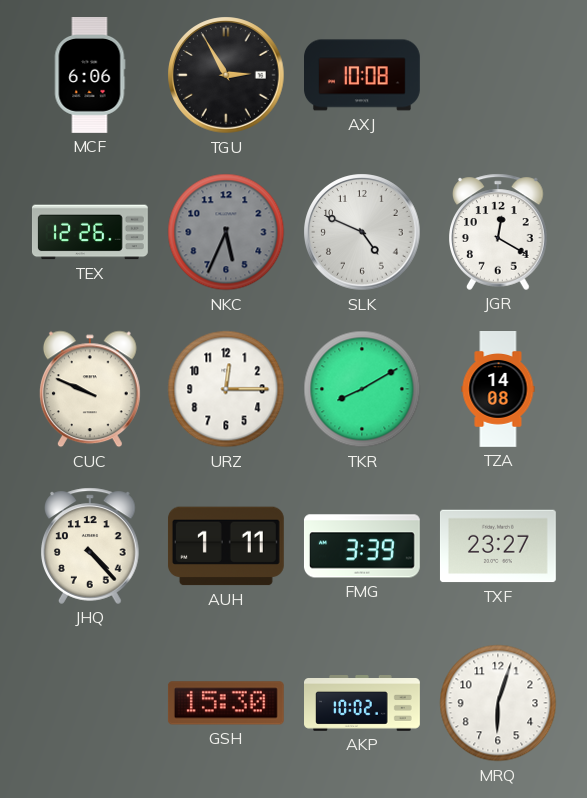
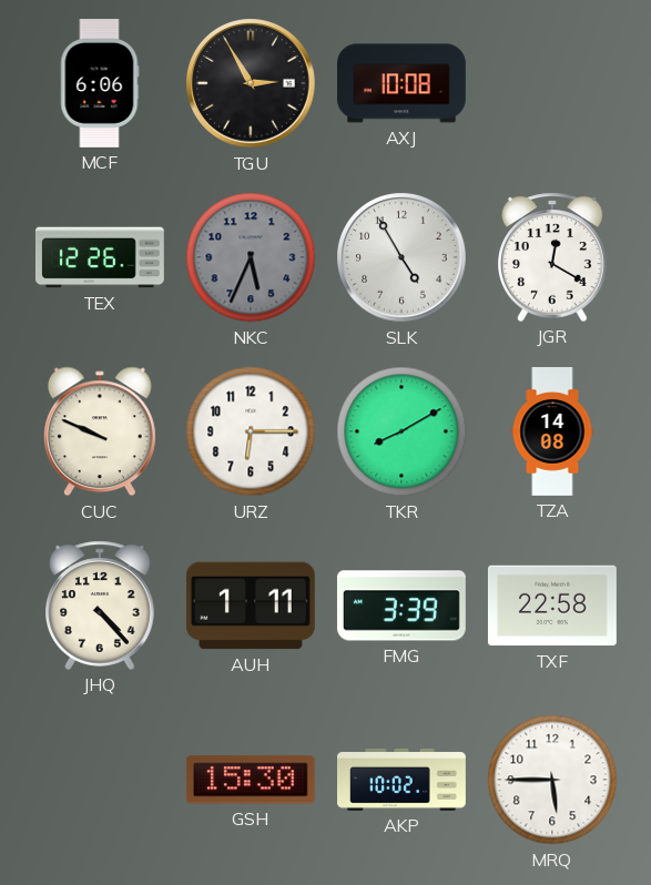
SLK: 4:49 -> 4:55 (401, 257)
URZ: 12:15 -> 6:15 (251, 431)
TXF: 23:27 -> 22:58 (552, 606)
MRQ: 6:03 -> 5:45 (552, 780)
